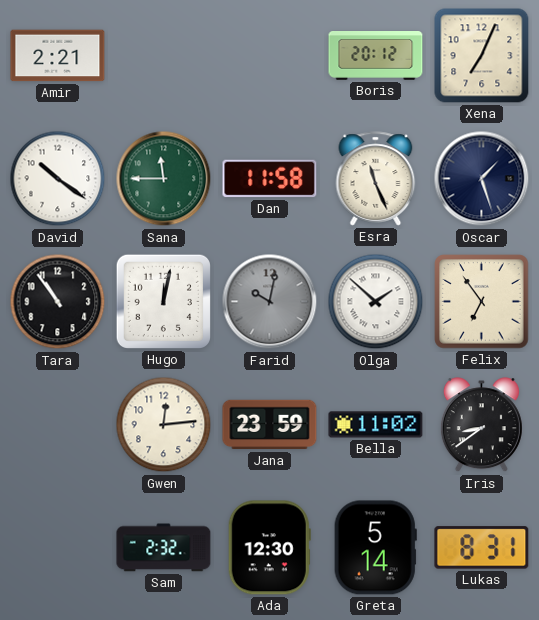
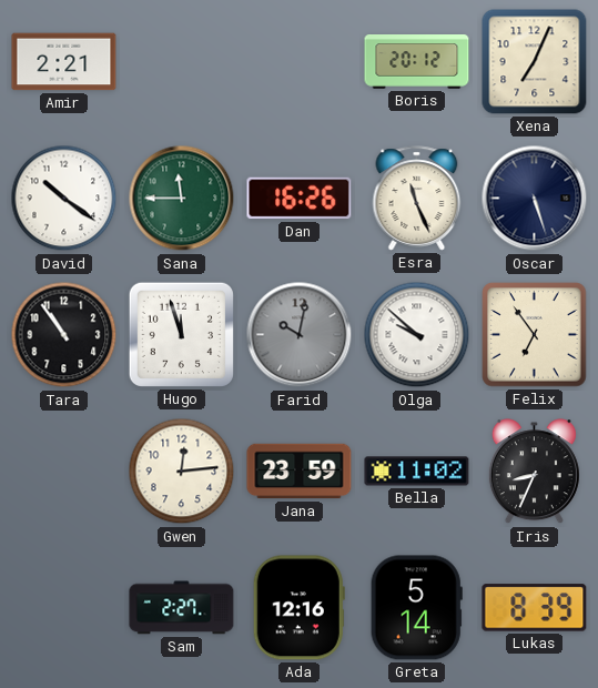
Dan: 11:58 -> 16:26 (300, 199)
Oscar: 1:27 -> 5:27 (535, 199)
Hugo: 12:02 -> 11:57 (181, 334)
Olga: 1:52 -> 9:52 (417, 335)
Iris: 8:39 -> 8:34 (534, 472)
Sam: 2:32 -> 2:27 (182, 608)
Ada: 12:30 -> 12:16 (298, 608)
Lukas: 8:31 -> 8:39 (535, 608)
